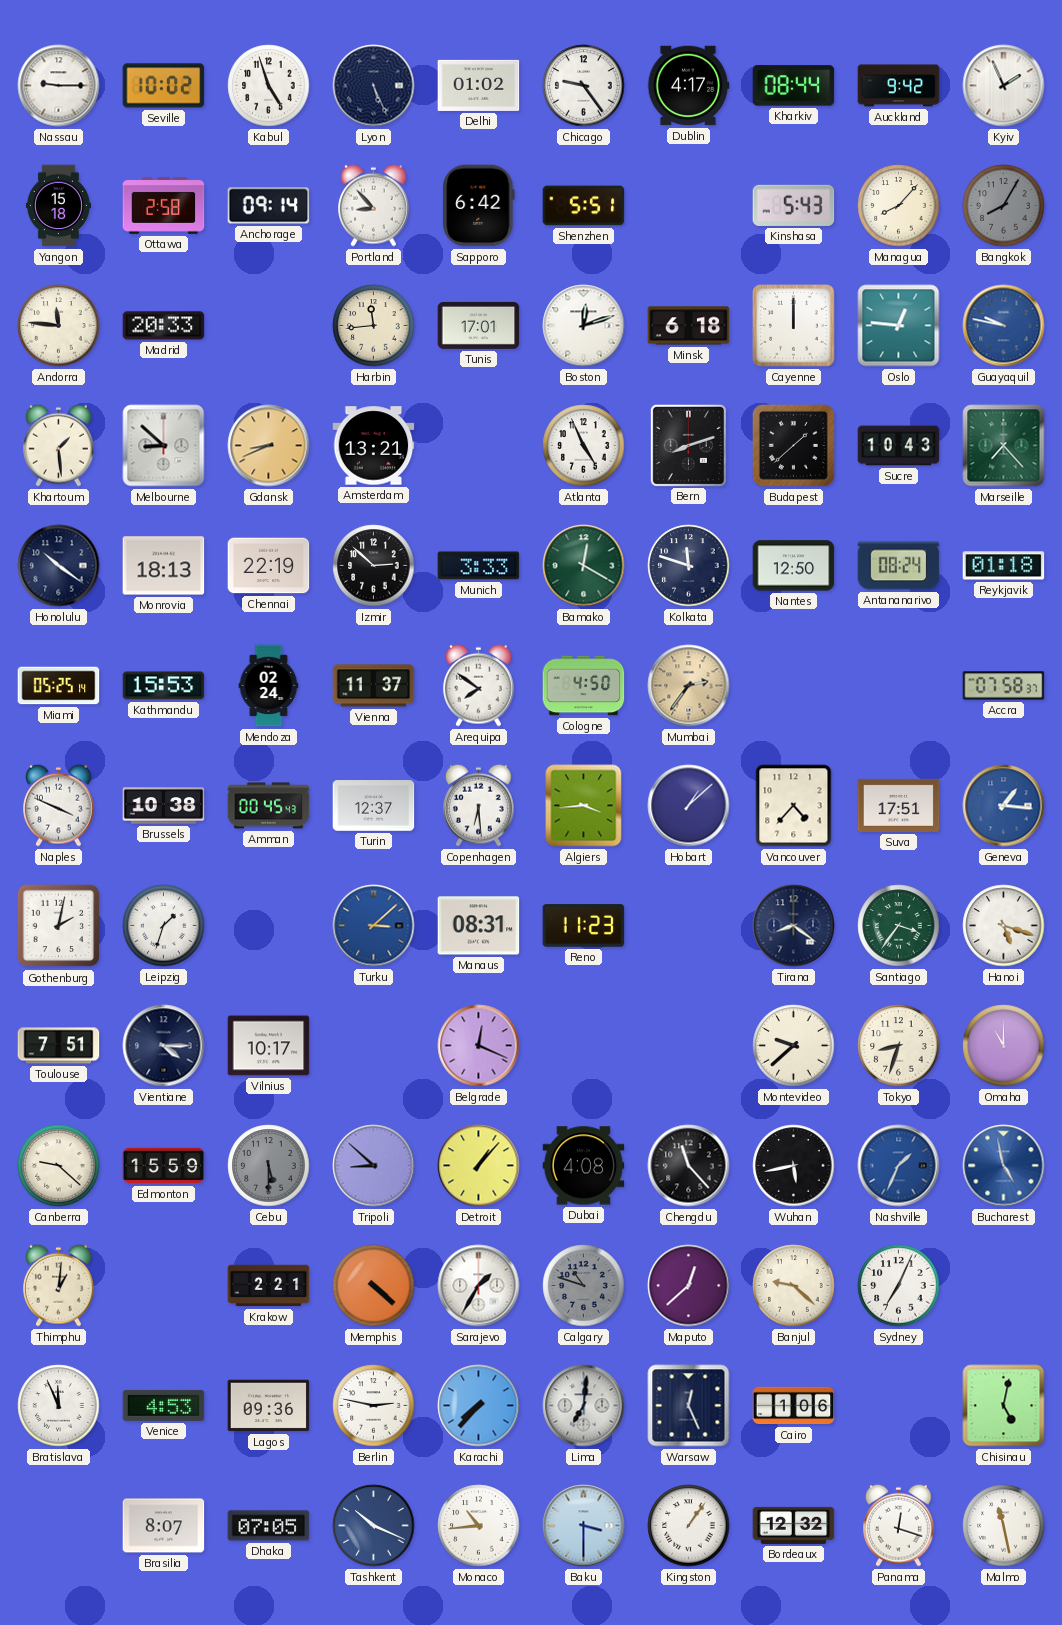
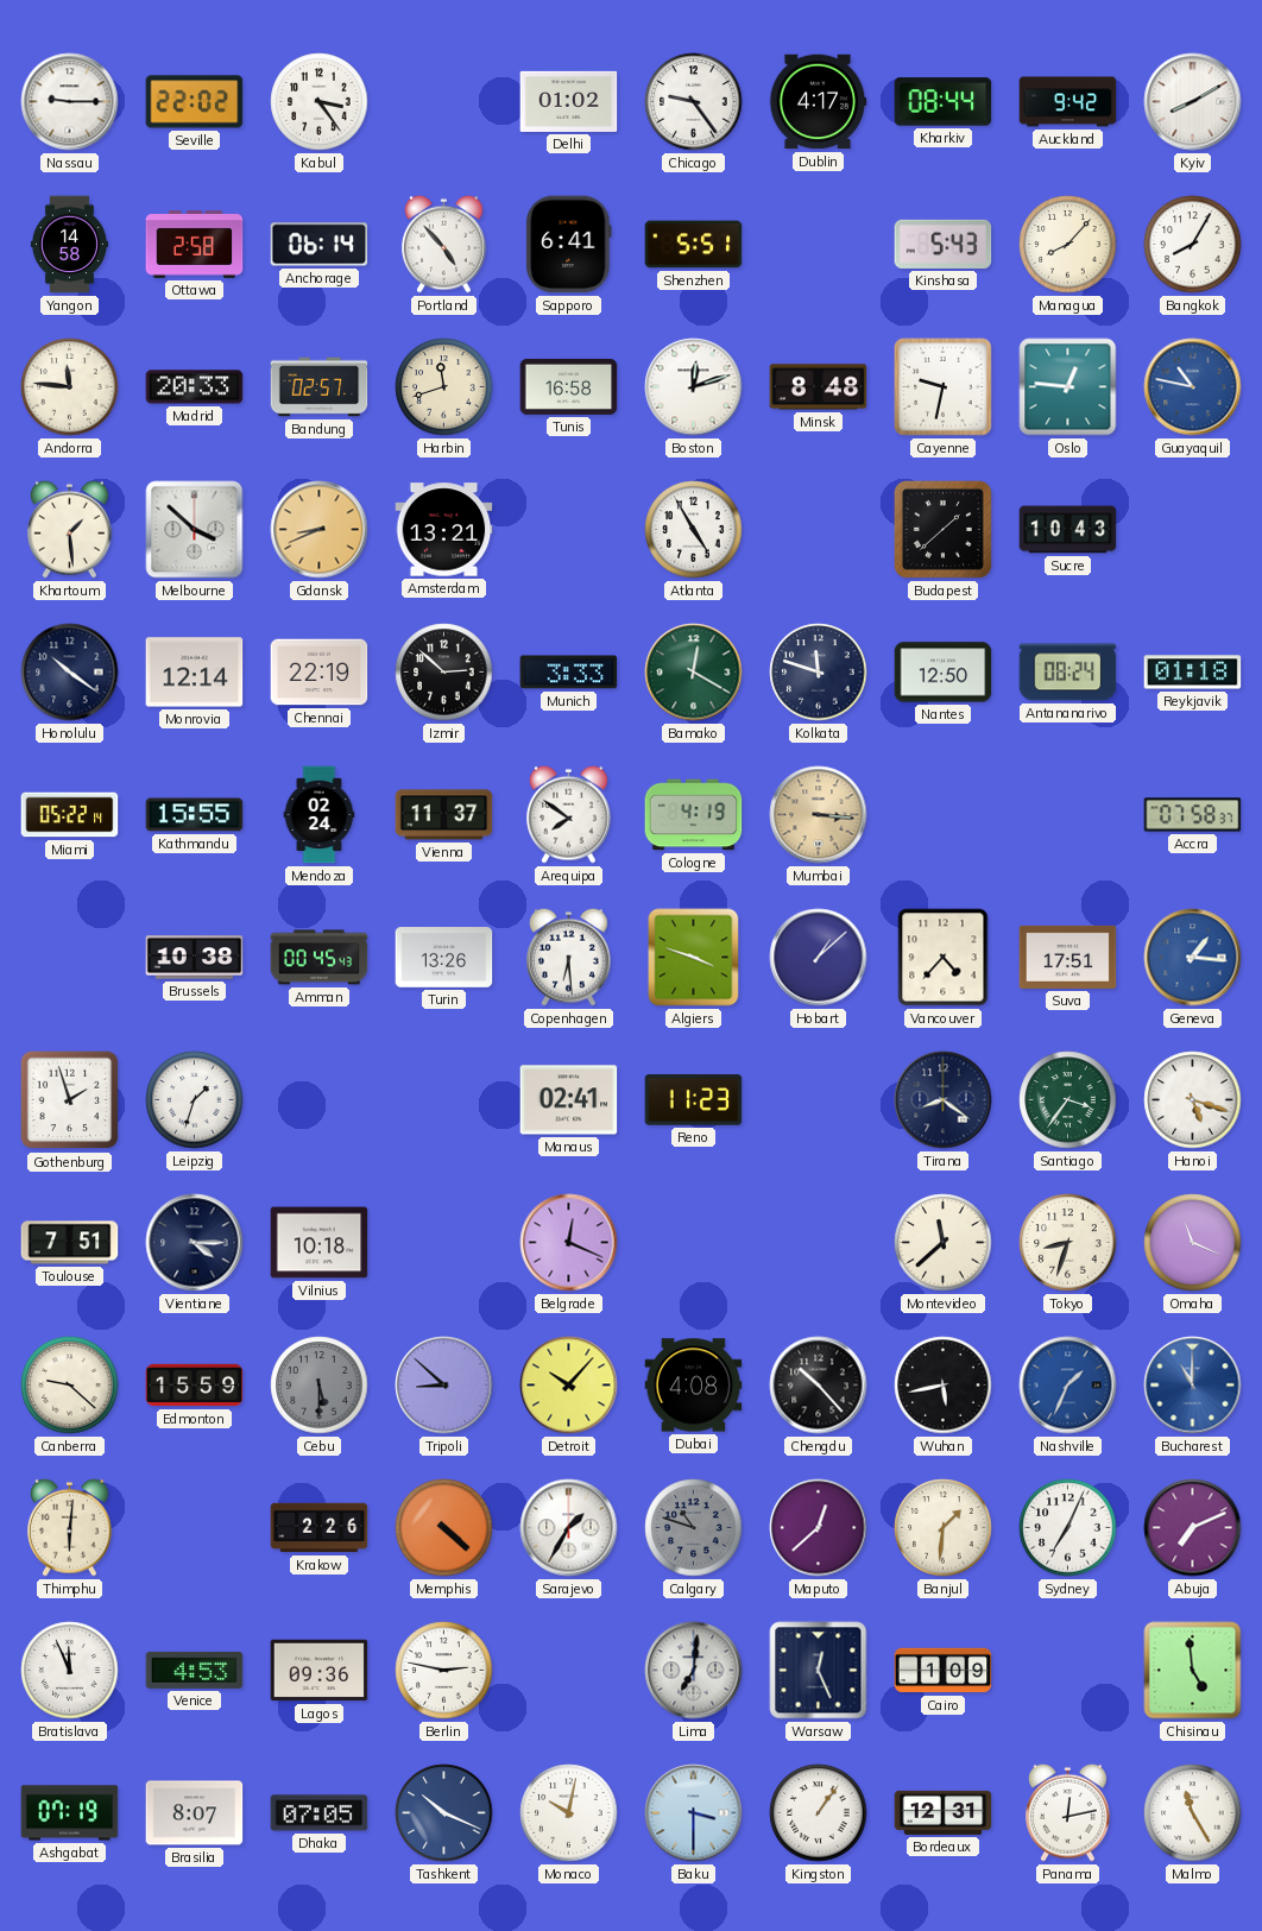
Seville: 10:02 -> 22:02 (195, 102)
Kabul: 4:57 -> 3:24 (320, 102)
Lyon: 5:26 -> none (374, 86)
Kyiv: 1:56 -> 8:10 (1193, 102)
Yangon: 15:18 -> 14:58 (69, 245)
Anchorage: 09:14 -> 06:14 (320, 245)
Portland: 8:53 -> 4:53 (444, 244)
Sapporo: 6:42 -> 6:41 (569, 245)
Bangkok dial: grey -> white (1193, 245)
Bandung: none -> 02:57 (320, 387)
Harbin: 11:44 -> 11:42 (444, 387)
Tunis: 17:01 -> 16:58 (569, 386)
Minsk: 6:18 -> 8:48 (819, 387)
Cayenne: 12:00 -> 9:32 (944, 387)
Guayaquil: 9:47 -> 10:47 (1193, 387)
Melbourne: 8:52 -> 3:52 (195, 530)
Atlanta: 4:56 -> 4:55 (694, 530)
Bern: 8:12 -> none (688, 445)
Marseille: 7:23 -> none (1004, 446)
Monrovia: 18:13 -> 12:14 (195, 673)
Miami: 05:25 -> 05:22 (70, 815)
Kathmandu: 15:53 -> 15:55 (195, 815)
Cologne: 4:50 -> 4:19 (694, 815)
Mumbai: 2:36 -> 3:16 (819, 815)
Naples: 3:49 -> none (59, 805)
Turin: 12:37 -> 13:26 (444, 958)
Algiers: 3:44 -> 3:48 (694, 958)
Gothenburg: 2:02 -> 1:57 (70, 1100)
Turku: 3:08 -> none (374, 926)
Manaus: 08:31 -> 02:41 (569, 1100)
Vilnius: 10:17 -> 10:18 (320, 1243)
Montevideo: 9:38 -> 11:38 (944, 1243)
Omaha: 11:00 -> 11:19 (1193, 1243)
Detroit: 1:07 -> 10:07 (569, 1386)
Chengdu: 11:23 -> 10:23 (819, 1386)
Bucharest: 4:58 -> 11:00 (1193, 1386)
Thimphu: 1:01 -> 6:01 (70, 1527)
Krakow: 2:21 -> 2:26 (320, 1528)
Banjul: 9:22 -> 1:31 (944, 1528)
Abuja: none -> 7:11 (1193, 1528)
Karachi: 7:37 -> none (479, 1406)
Cairo: 1:06 -> 1:09 (944, 1671)
Chisinau: 5:02 -> 4:59 (1193, 1671)
Ashgabat: none -> 07:19 (70, 1813)
Monaco: 10:44 -> 10:02 (569, 1813)
Bordeaux: 12:32 -> 12:31 (944, 1812)
Panama: 12:18 -> 12:13 (1068, 1812)
Malmo: 11:28 -> 11:25 (1193, 1813)
